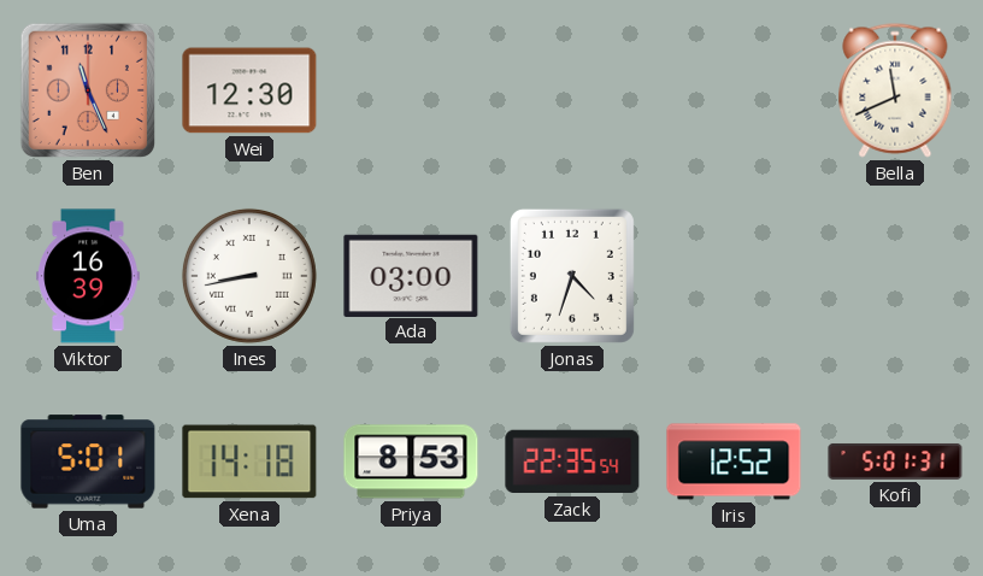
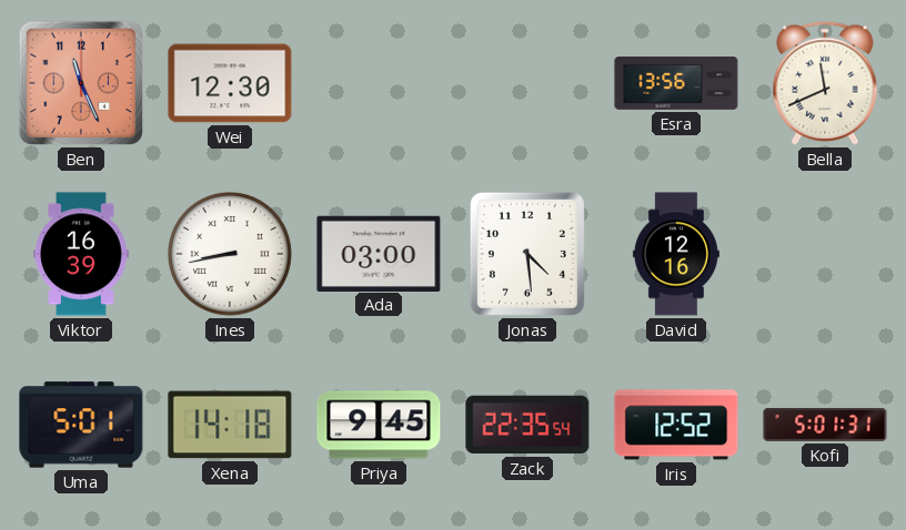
Esra: none -> 13:56 (676, 84)
Jonas: 4:33 -> 4:29 (527, 254)
David: none -> 12:16 (676, 254)
Priya: 8:53 -> 9:45 (379, 425)
